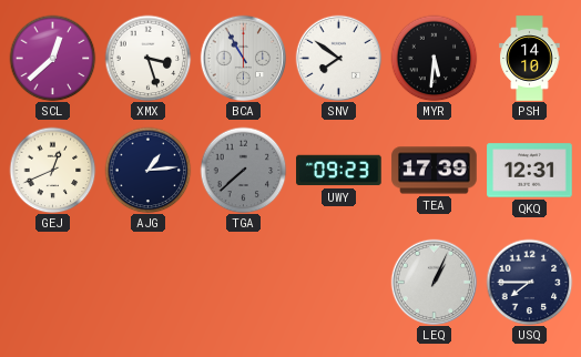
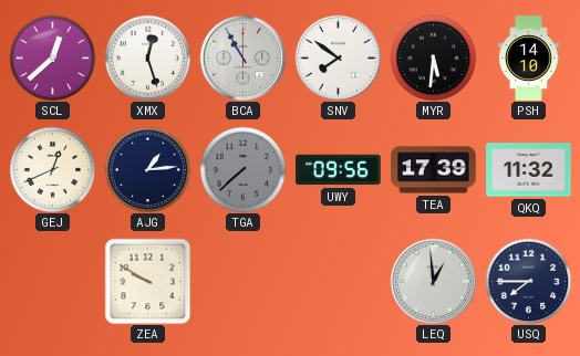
XMX: 3:27 -> 12:27 (147, 57)
UWY: 09:23 -> 09:56 (339, 170)
QKQ: 12:31 -> 11:32 (529, 170)
ZEA: none -> 9:50 (147, 281)
LEQ: 1:04 -> 12:59 (433, 281)
